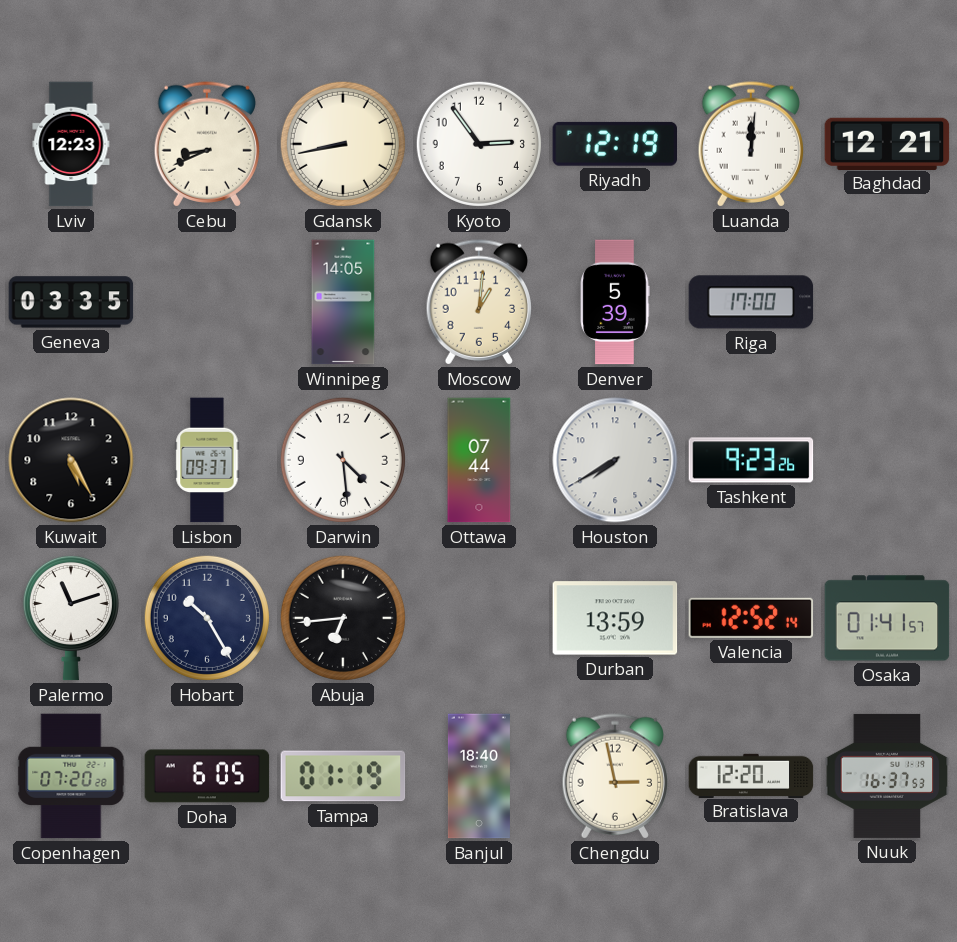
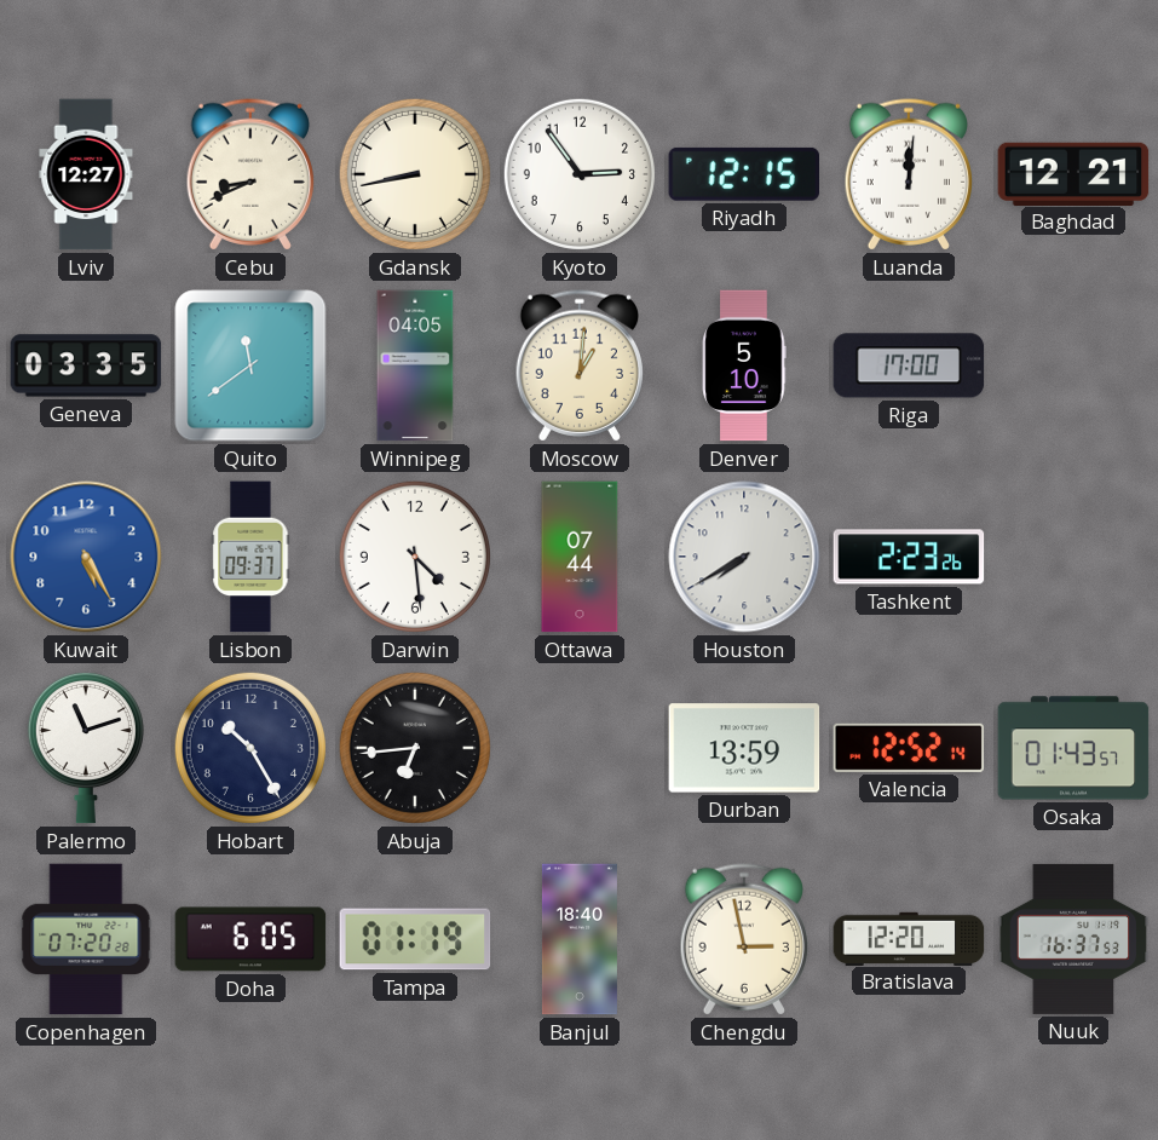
Lviv: 12:23 -> 12:27 (86, 174)
Riyadh: 12:19 -> 12:15 (743, 174)
Quito: none -> 11:39 (250, 365)
Winnipeg: 14:05 -> 04:05 (415, 365)
Denver: 5:39 -> 5:10 (744, 365)
Kuwait dial: black -> blue (86, 557)
Tashkent: 9:23 -> 2:23 (909, 557)
Osaka: 01:41 -> 01:43 (1073, 748)
